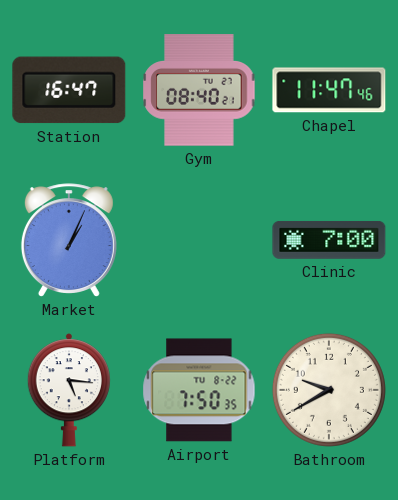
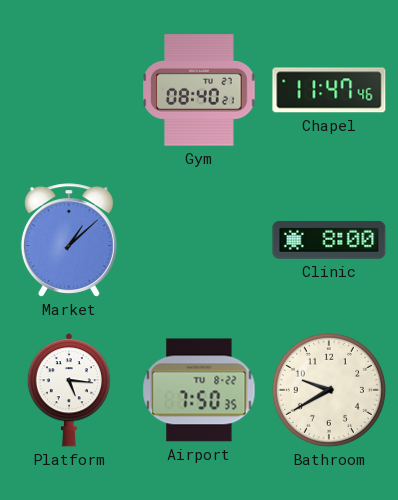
Station: 16:47 -> none (69, 90)
Market: 1:04 -> 1:08 (69, 240)
Clinic: 7:00 -> 8:00 (329, 240)
